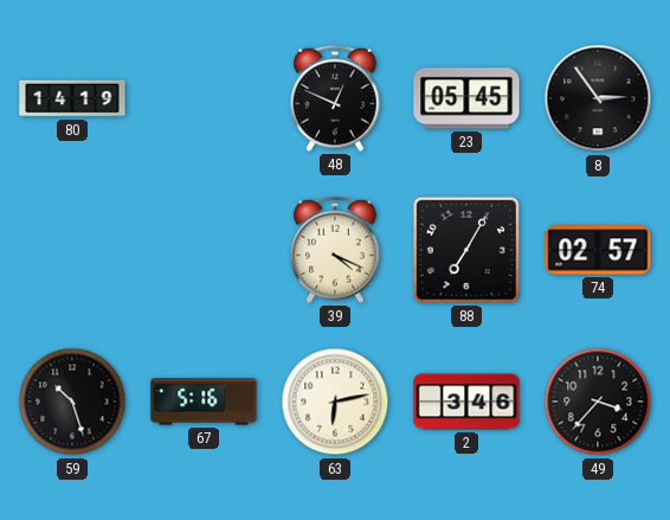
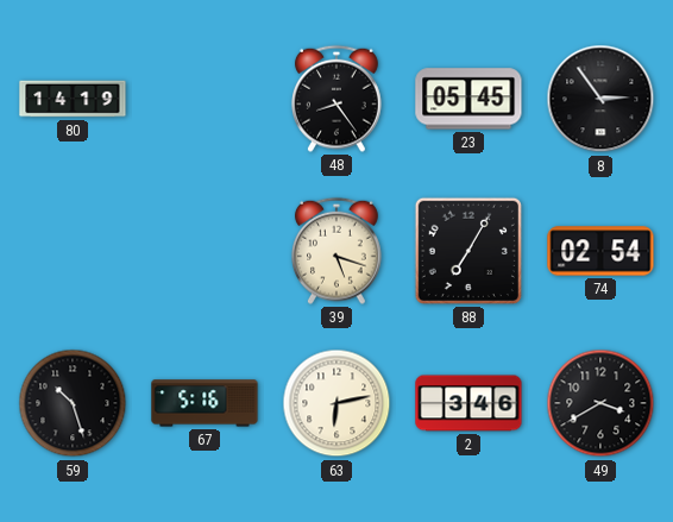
48: 12:49 -> 8:24 (338, 99)
39: 4:19 -> 5:18 (338, 251)
74: 02:57 -> 02:54 (600, 251)
49: 3:37 -> 3:40 (600, 403)
